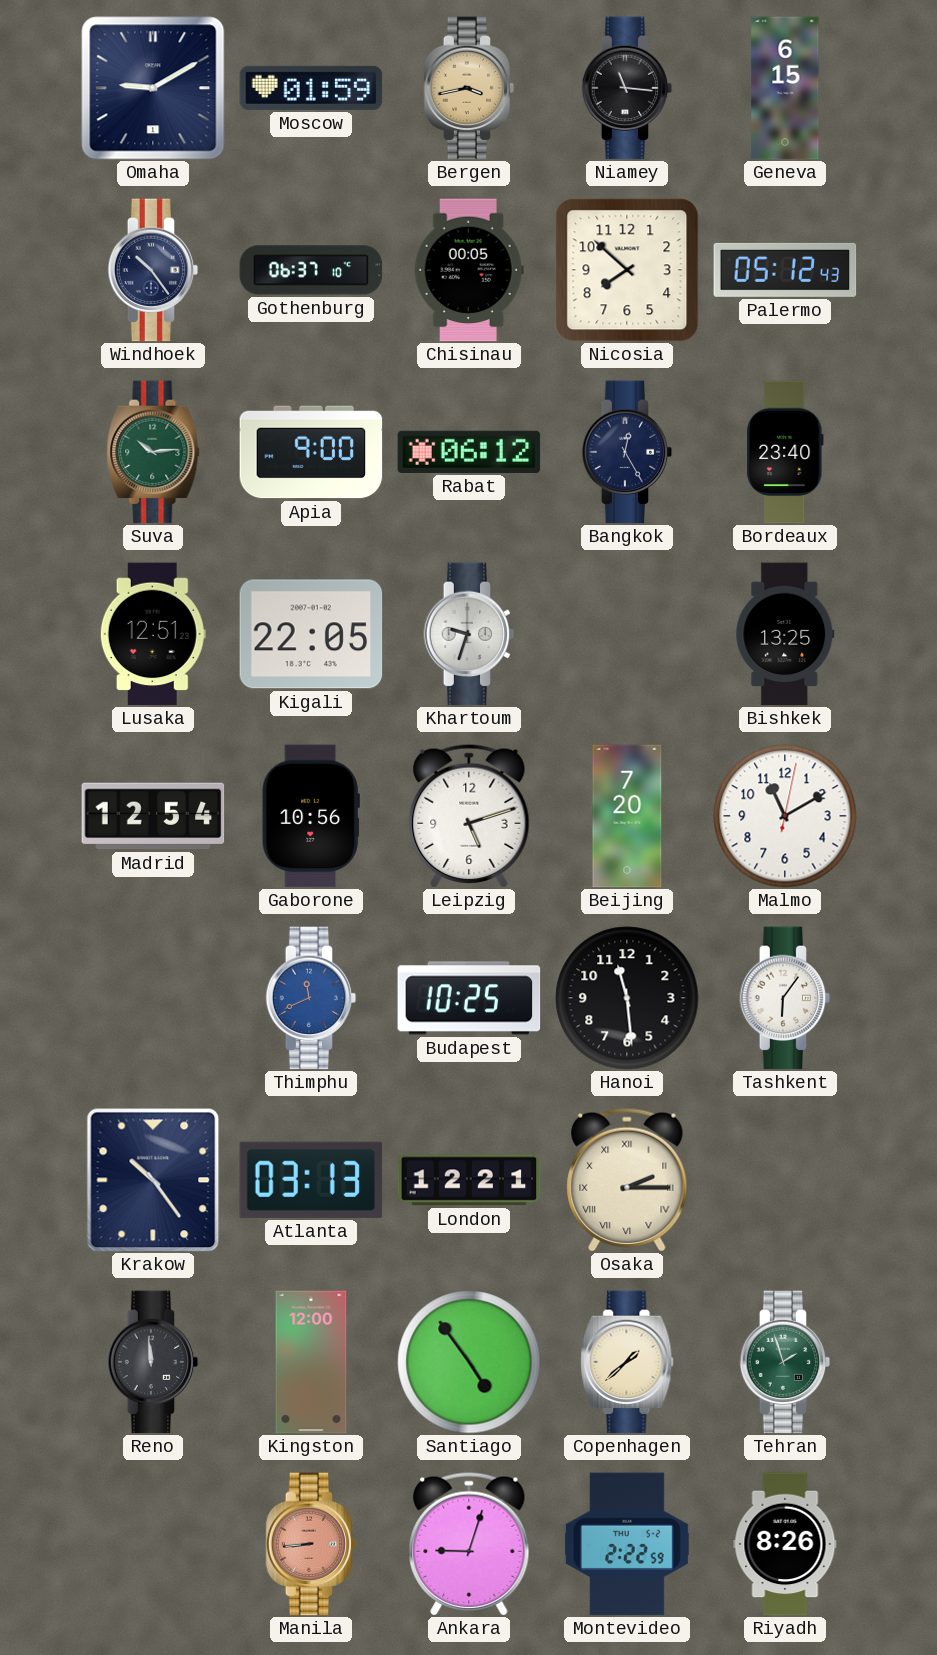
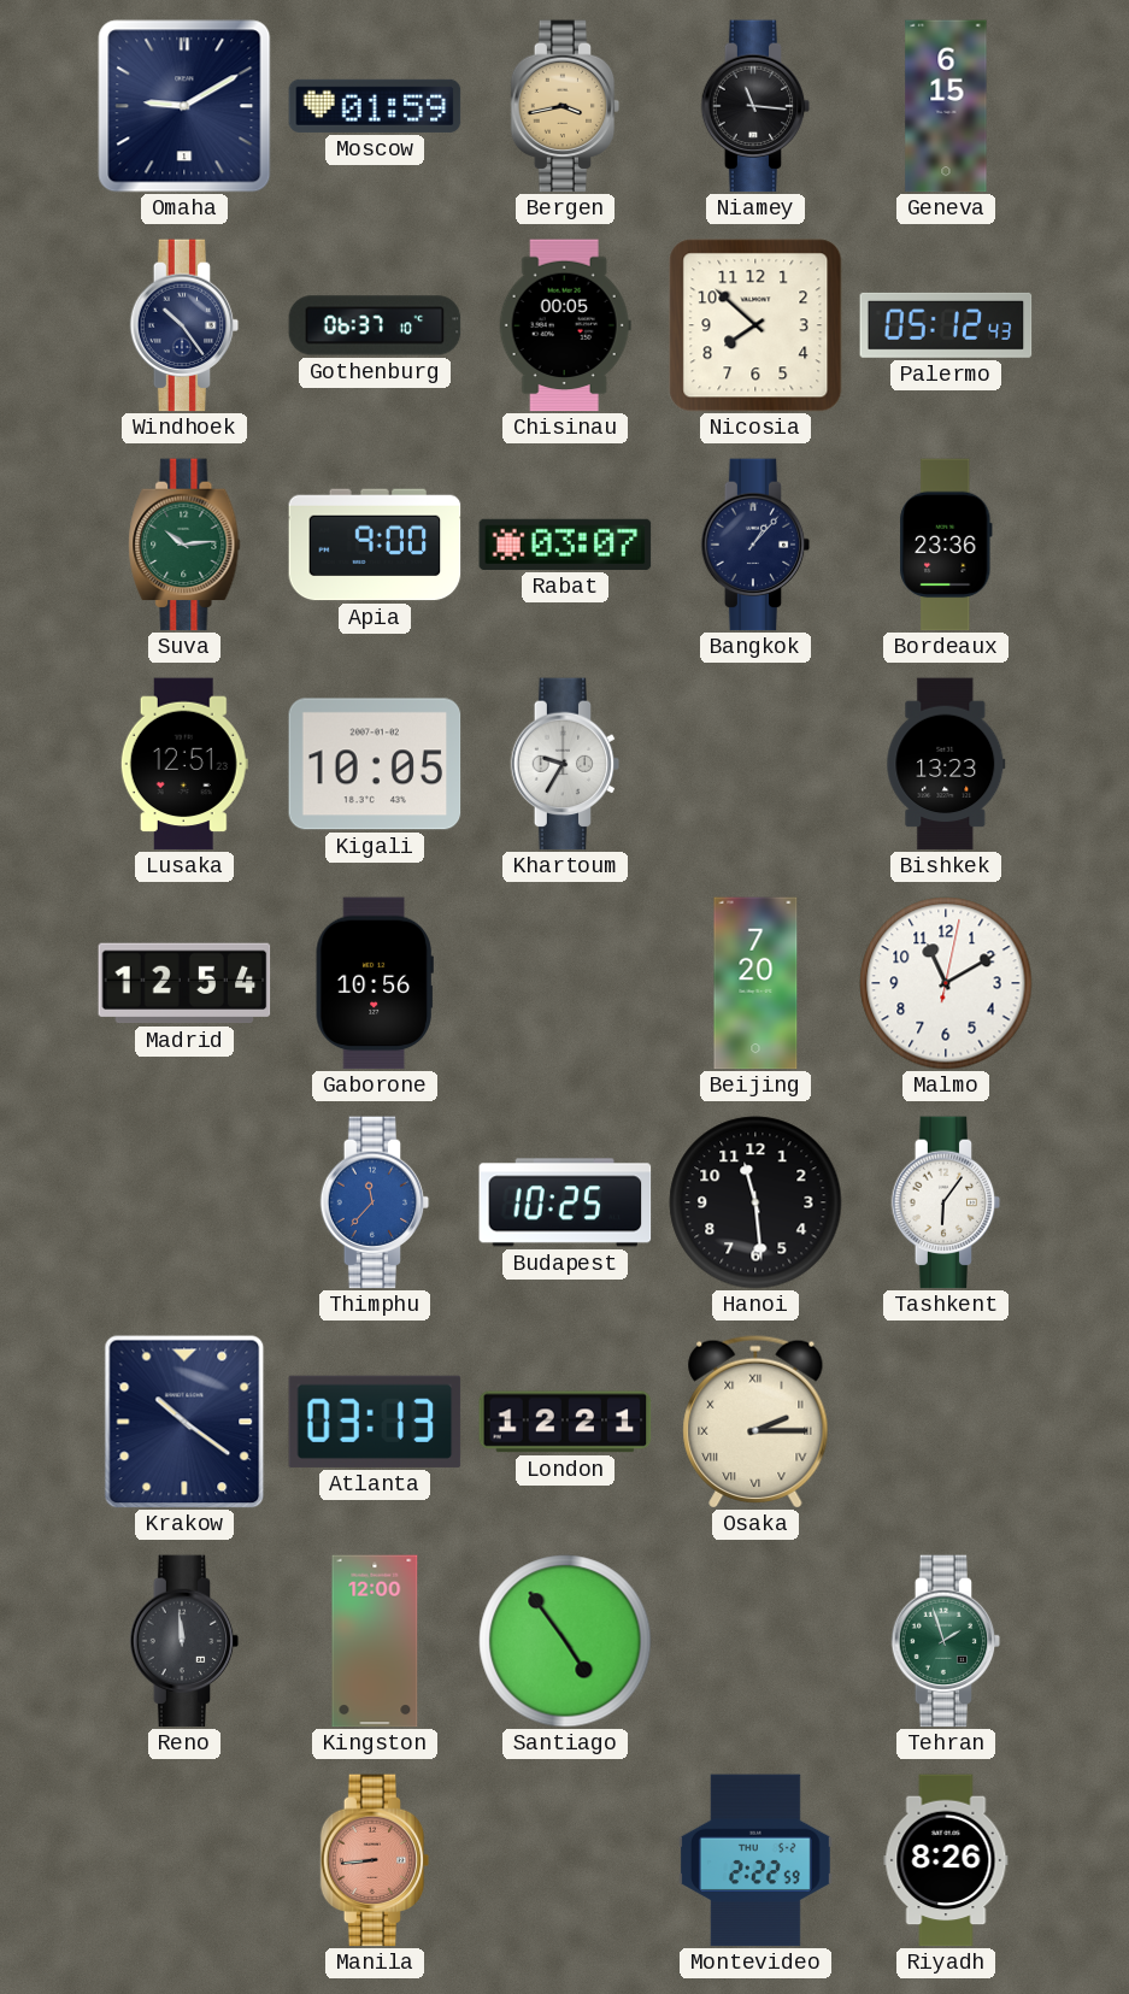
Rabat: 06:12 -> 03:07 (565, 545)
Bangkok: 12:25 -> 1:07 (755, 545)
Bordeaux: 23:40 -> 23:36 (946, 545)
Kigali: 22:05 -> 10:05 (375, 764)
Khartoum: 9:33 -> 9:35 (565, 764)
Bishkek: 13:25 -> 13:23 (946, 764)
Leipzig: 5:12 -> none (469, 816)
Thimphu: 11:41 -> 11:37 (375, 1202)
Krakow: 10:24 -> 10:21 (184, 1422)
Copenhagen: 1:38 -> none (627, 1362)
Ankara: 9:03 -> none (469, 1544)
